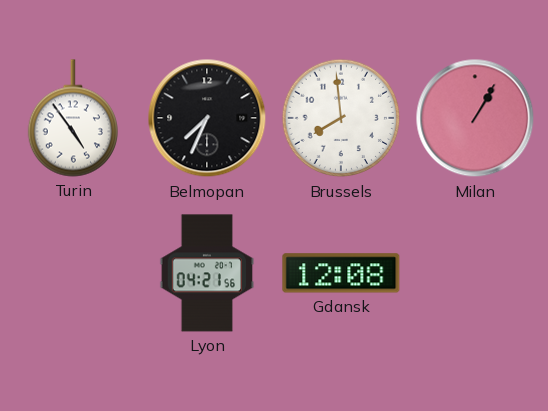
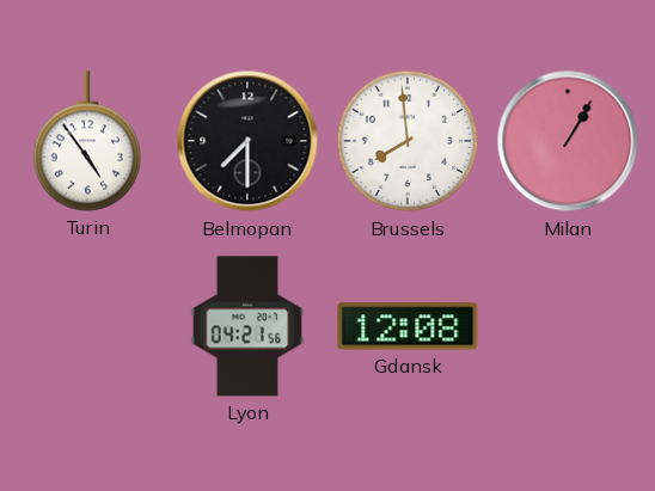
Belmopan: 7:34 -> 7:30 (247, 141)
